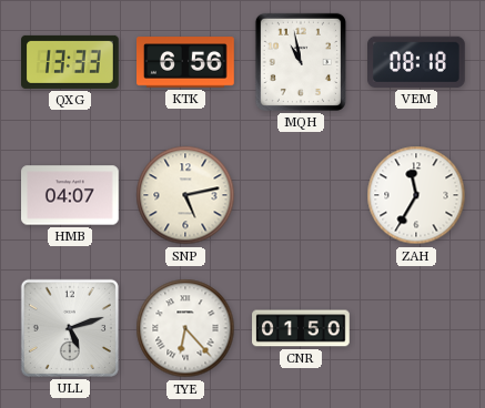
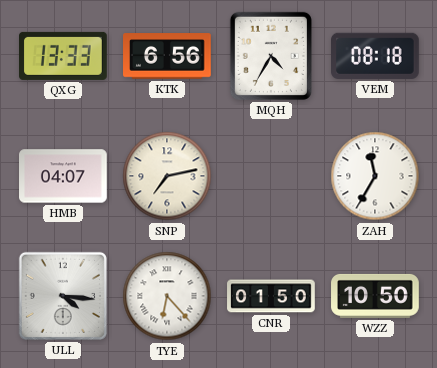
MQH: 10:58 -> 4:35 (271, 56)
SNP: 5:13 -> 7:13 (167, 176)
ULL: 5:12 -> 4:16 (63, 296)
WZZ: none -> 10:50 (375, 296)
